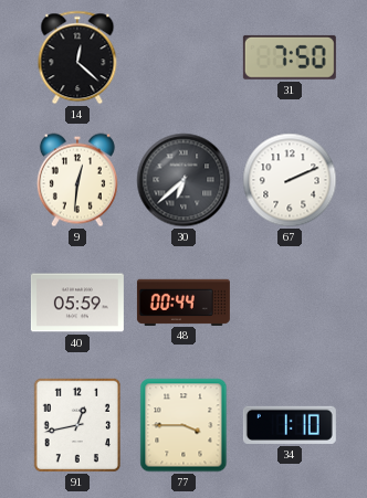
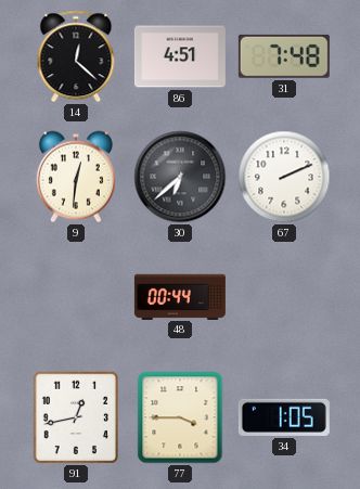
86: none -> 4:51 (180, 56)
31: 7:50 -> 7:48 (284, 56)
40: 05:59 -> none (77, 303)
34: 1:10 -> 1:05 (284, 417)
